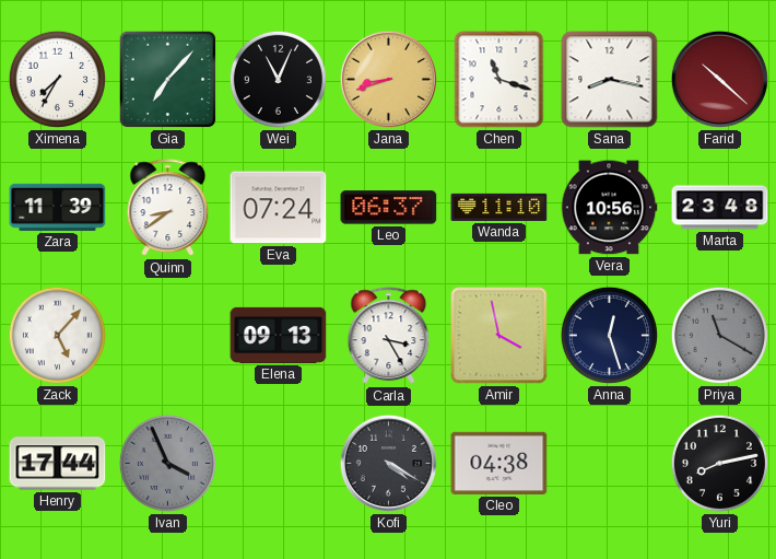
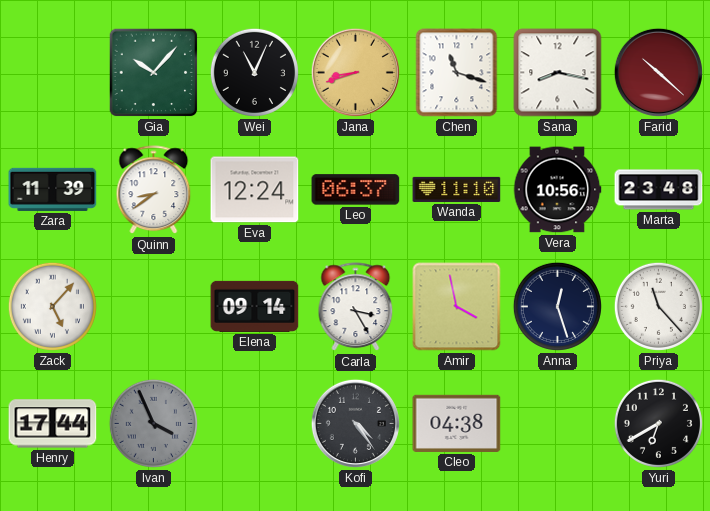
Ximena: 7:35 -> none (57, 79)
Gia: 7:07 -> 10:07 (154, 73)
Eva: 07:24 -> 12:24 (255, 190)
Elena: 09:13 -> 09:14 (255, 306)
Priya: 11:20 -> 11:23 (658, 306)
Priya dial: grey -> white (658, 306)
Kofi: 4:20 -> 4:24 (355, 423)
Yuri: 8:13 -> 6:40 (658, 423)
